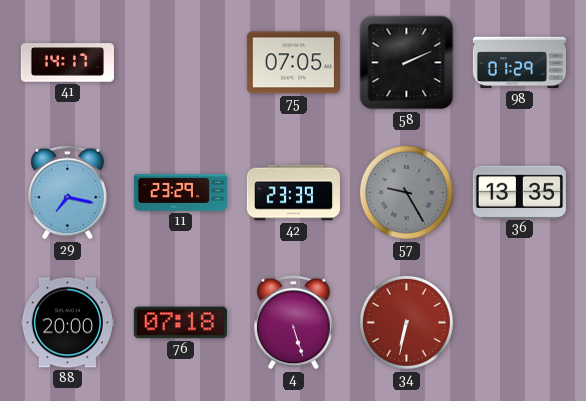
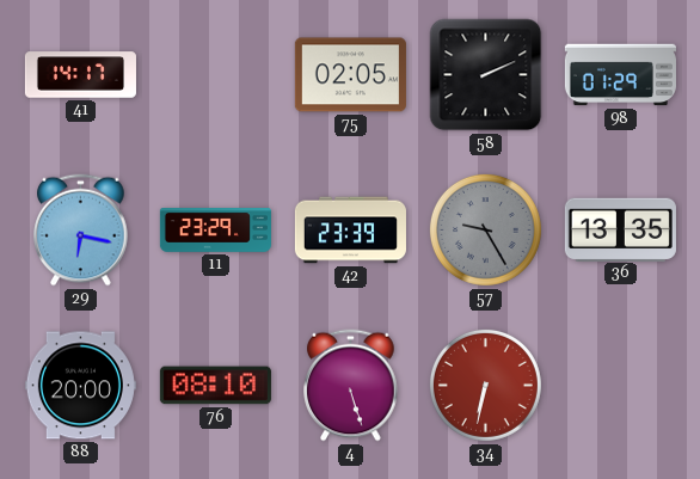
75: 07:05 -> 02:05 (350, 75)
29: 7:17 -> 6:17 (81, 231)
76: 07:18 -> 08:10 (215, 386)
